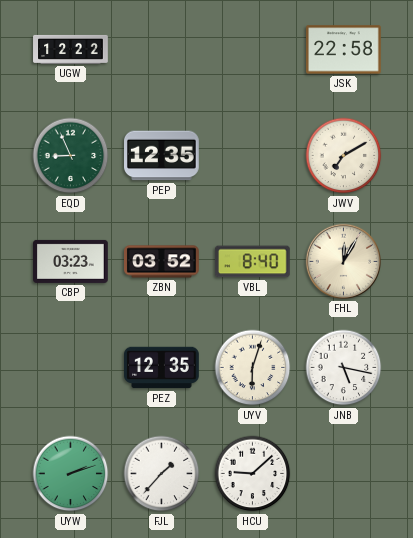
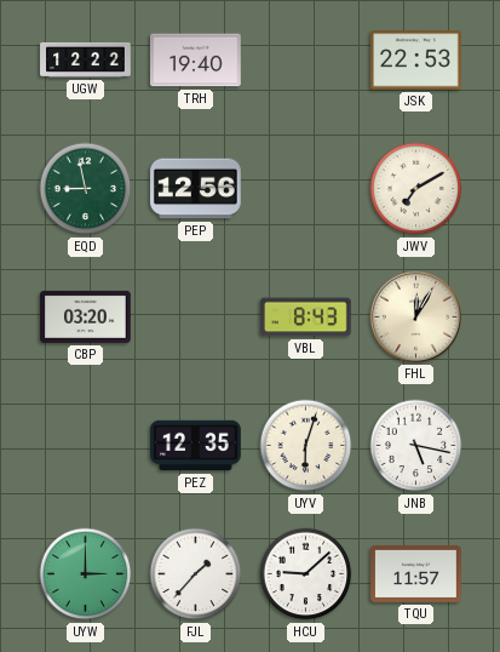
TRH: none -> 19:40 (196, 61)
JSK: 22:58 -> 22:53 (416, 61)
EQD: 8:56 -> 8:58 (86, 189)
PEP: 12:35 -> 12:56 (196, 189)
CBP: 03:23 -> 03:20 (86, 316)
ZBN: 03:52 -> none (162, 262)
VBL: 8:40 -> 8:43 (306, 318)
UYW: 2:12 -> 3:00 (86, 574)
TQU: none -> 11:57 (416, 573)
